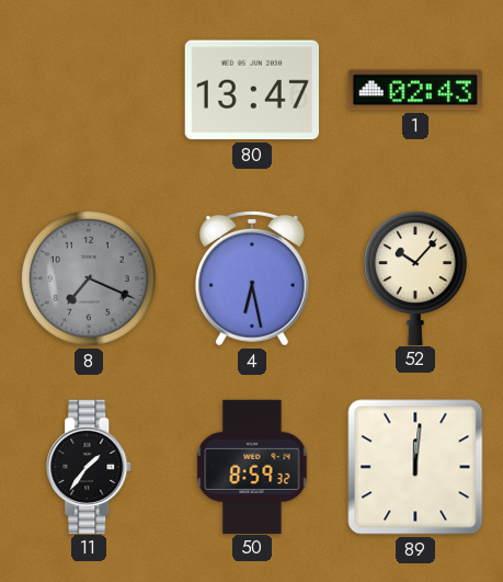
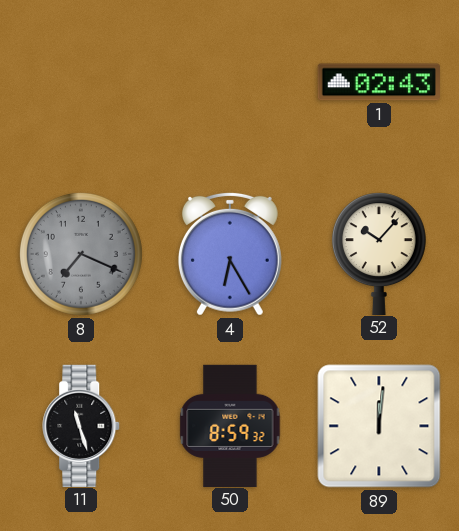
80: 13:47 -> none (252, 90)
4: 6:28 -> 6:25 (230, 254)
11: 1:36 -> 11:27 (82, 425)
